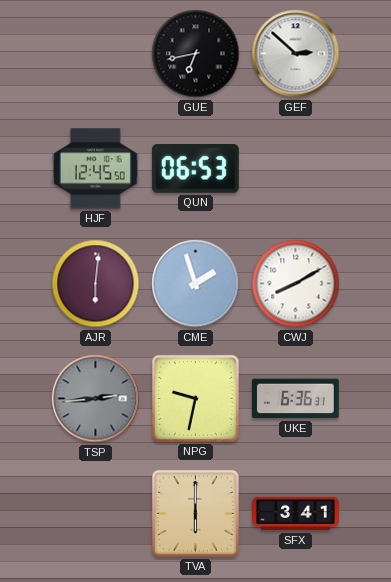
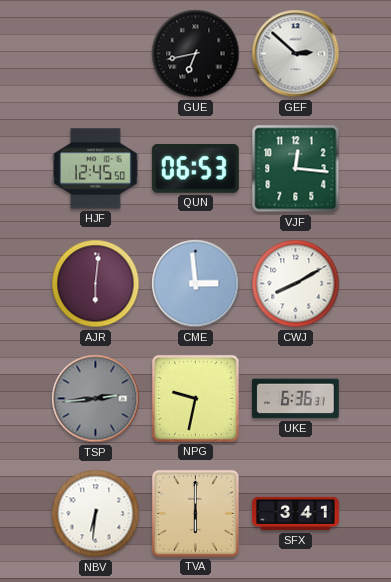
VJF: none -> 12:16 (296, 169)
CME: 1:57 -> 2:59 (196, 284)
NBV: none -> 6:31 (96, 514)
